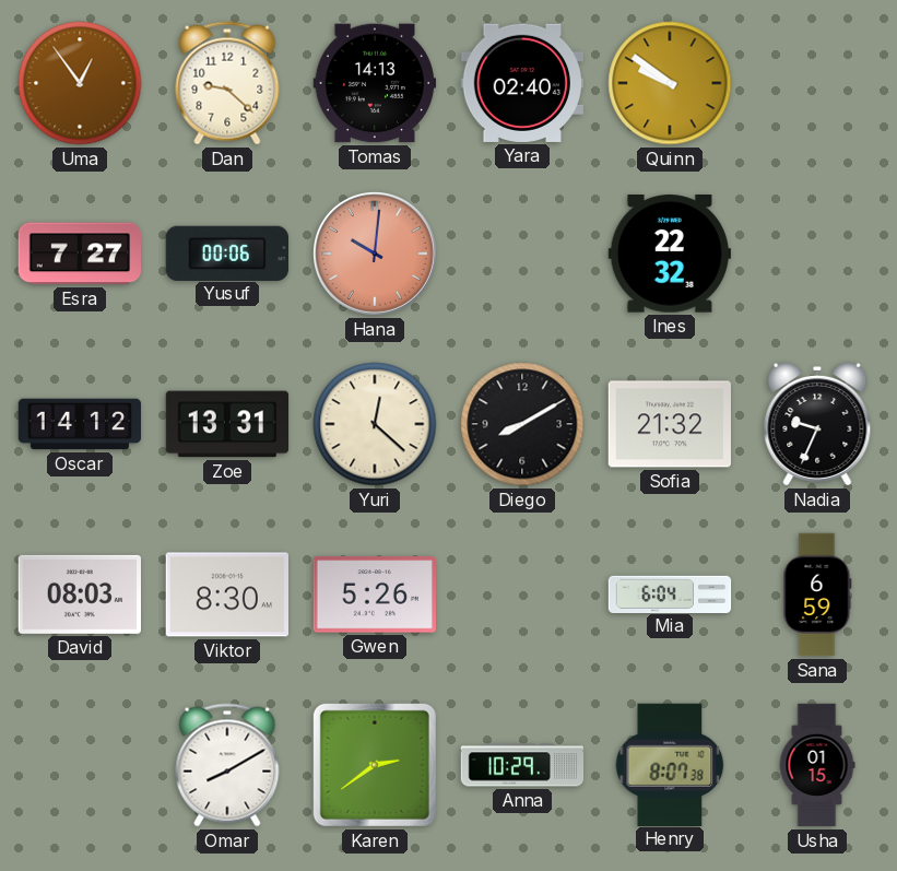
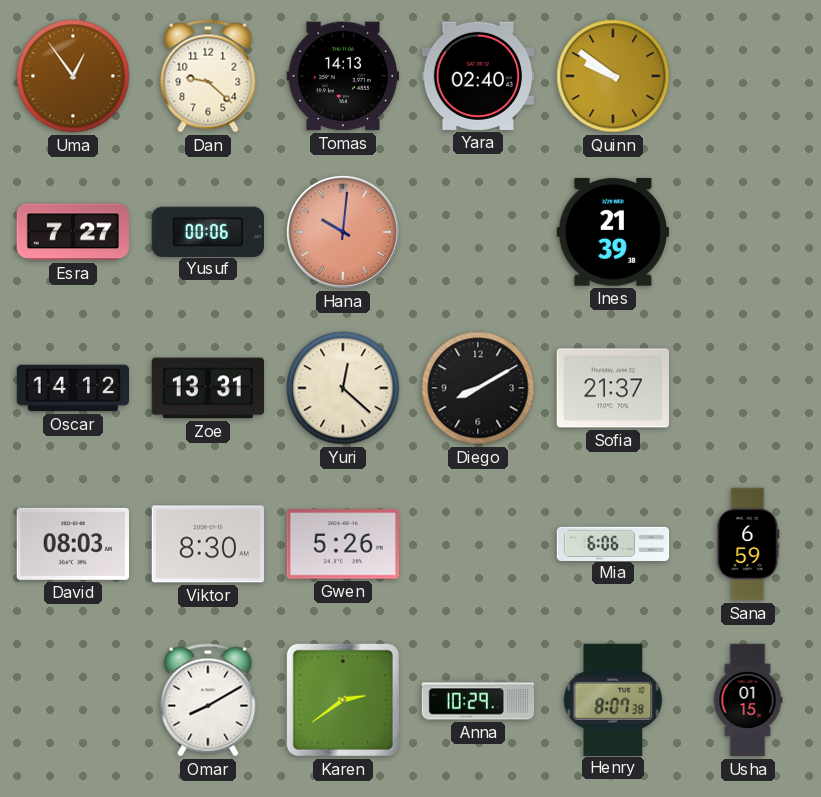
Ines: 22:32 -> 21:39 (612, 232)
Sofia: 21:32 -> 21:37 (613, 388)
Nadia: 9:34 -> none (817, 424)
Mia: 6:04 -> 6:06 (613, 543)
